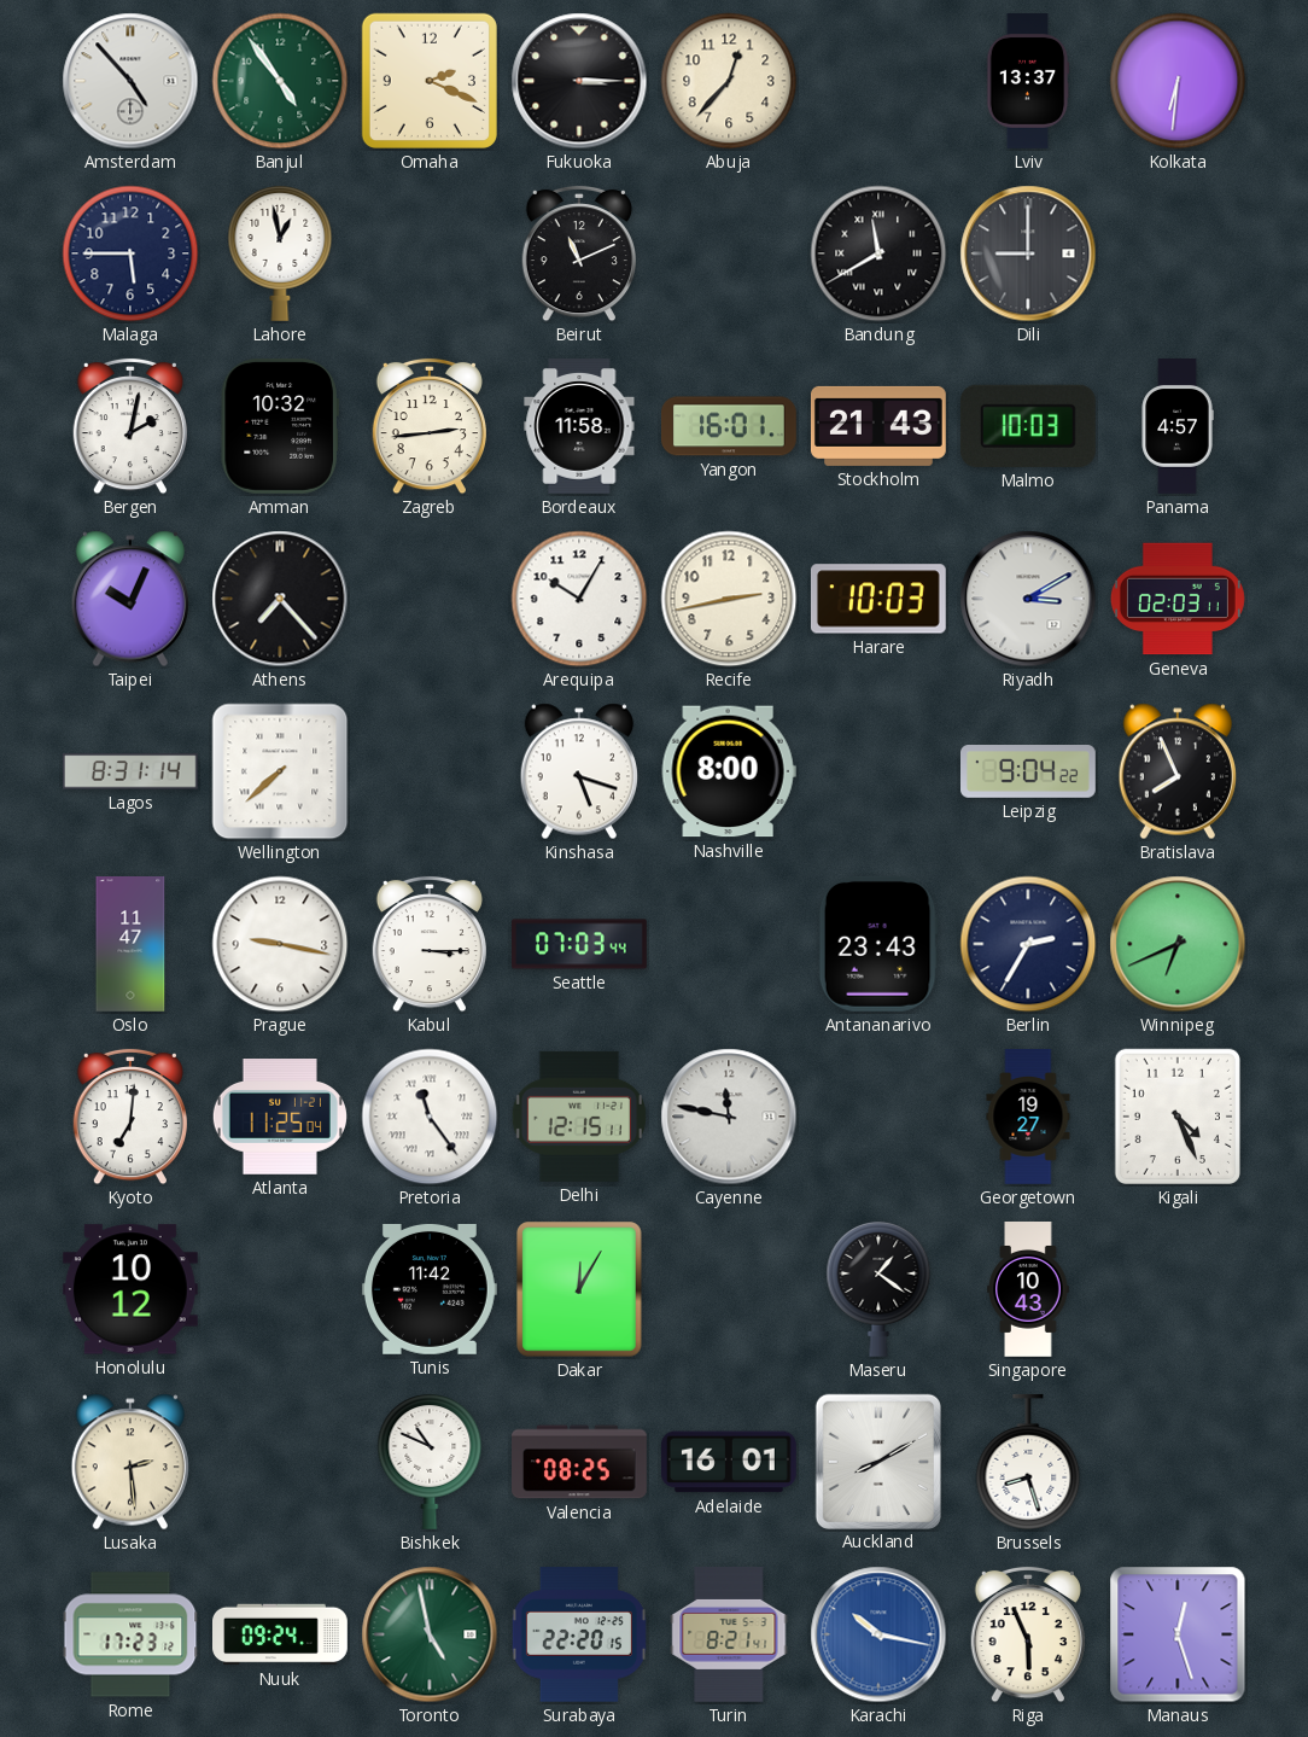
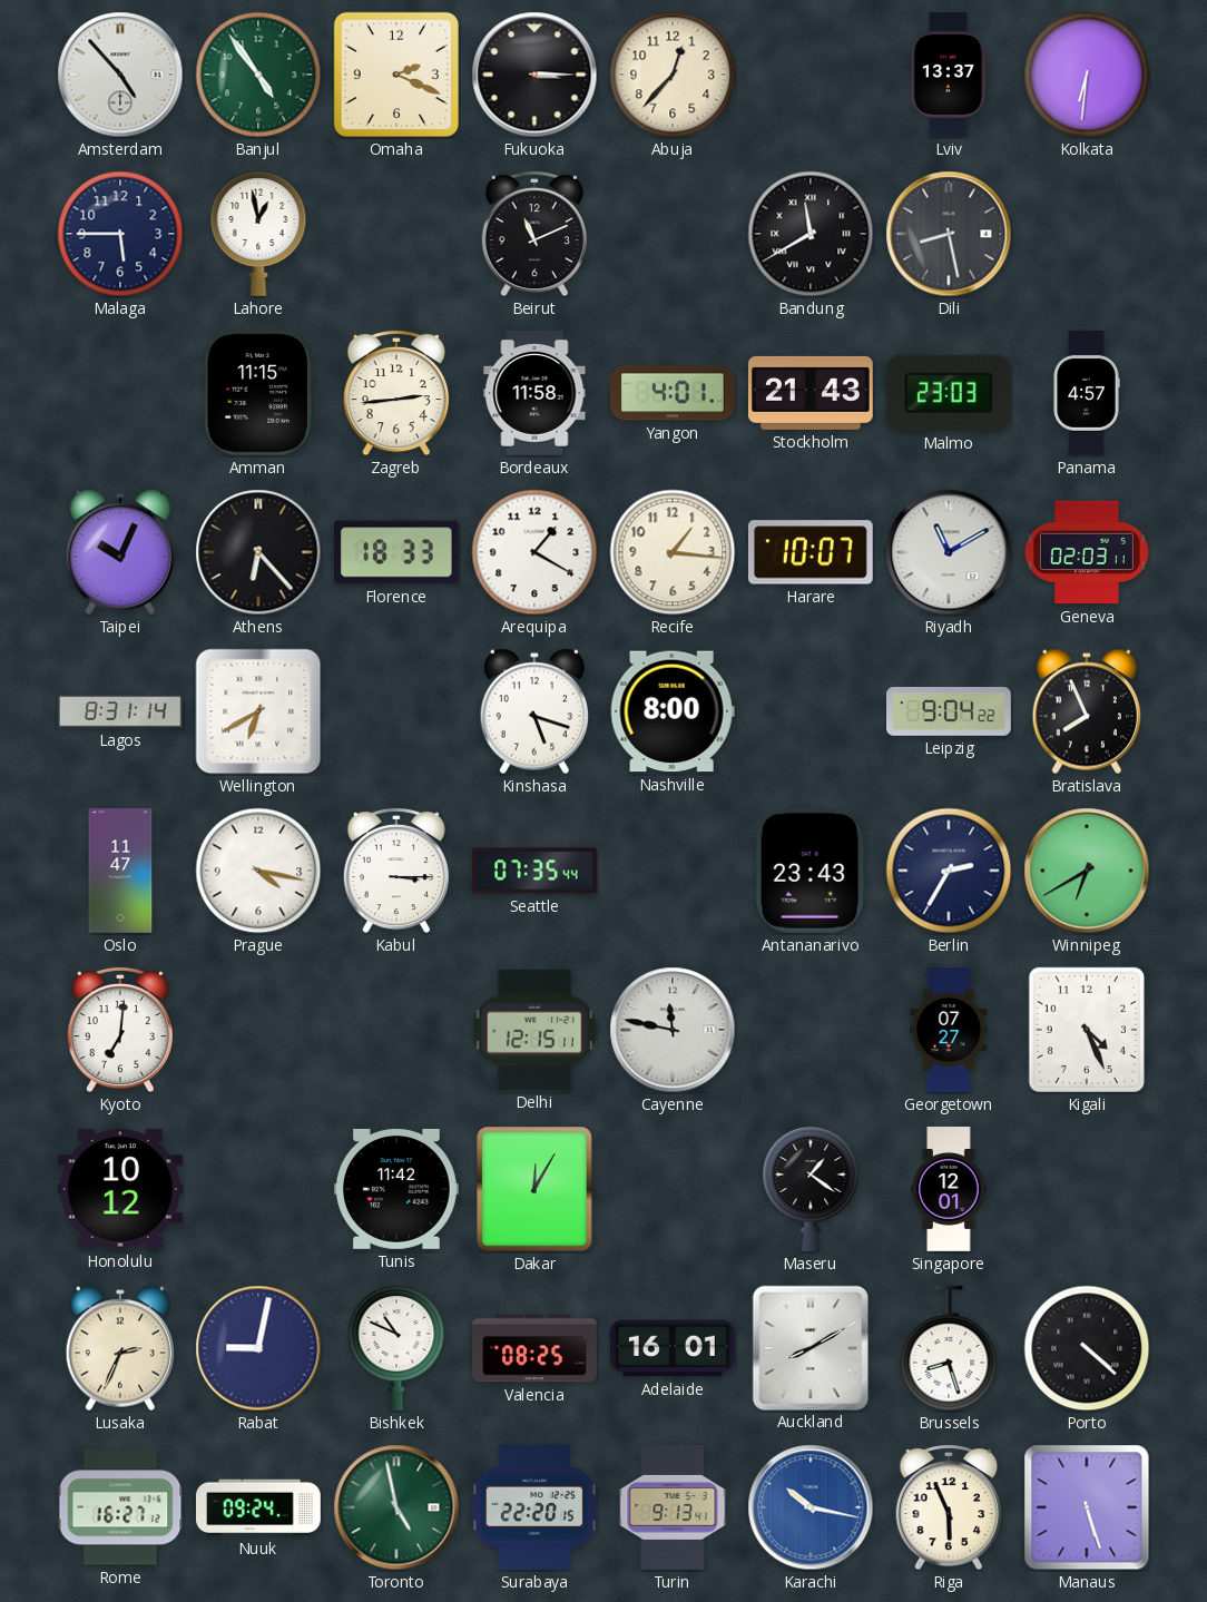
Dili: 9:00 -> 8:28 (949, 234)
Bergen: 2:02 -> none (129, 426)
Amman: 10:32 -> 11:15 (258, 393)
Yangon: 16:01 -> 4:01 (674, 393)
Malmo: 10:03 -> 23:03 (949, 393)
Athens: 7:23 -> 6:23 (258, 552)
Florence: none -> 18:33 (396, 552)
Arequipa: 10:05 -> 1:20 (534, 552)
Recife: 2:43 -> 1:16 (673, 552)
Harare: 10:03 -> 10:07 (811, 552)
Riyadh: 3:10 -> 11:10 (949, 552)
Wellington: 7:38 -> 6:40 (258, 711)
Prague: 9:17 -> 4:17 (258, 871)
Seattle: 07:03 -> 07:35 (536, 871)
Winnipeg: 6:41 -> 6:40 (1087, 871)
Atlanta: 11:25 -> none (280, 1118)
Pretoria: 11:24 -> none (430, 1117)
Georgetown: 19:27 -> 07:27 (949, 1031)
Singapore: 10:43 -> 12:01 (949, 1190)
Lusaka: 2:29 -> 2:34 (119, 1348)
Rabat: none -> 9:02 (258, 1348)
Porto: none -> 4:22 (1087, 1348)
Rome: 17:23 -> 16:27 (120, 1507)
Turin: 8:21 -> 9:13 (673, 1508)
Manaus: 12:27 -> 5:27 (1087, 1507)
